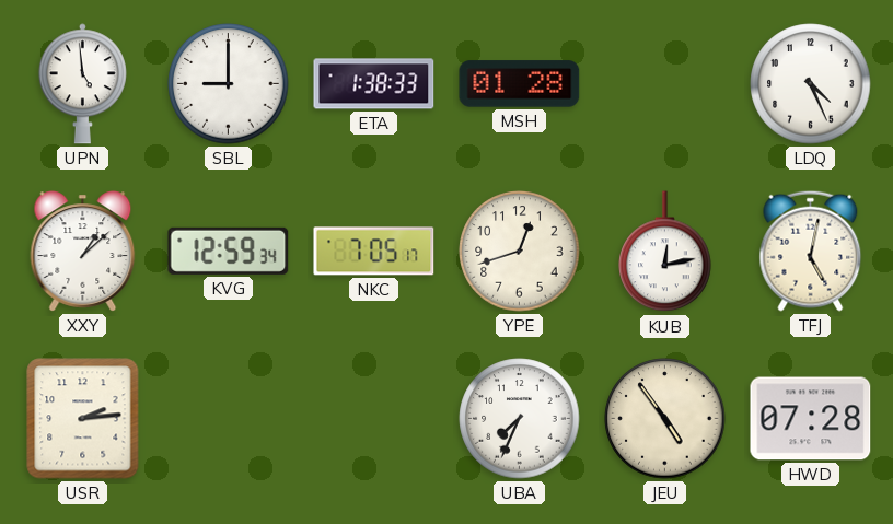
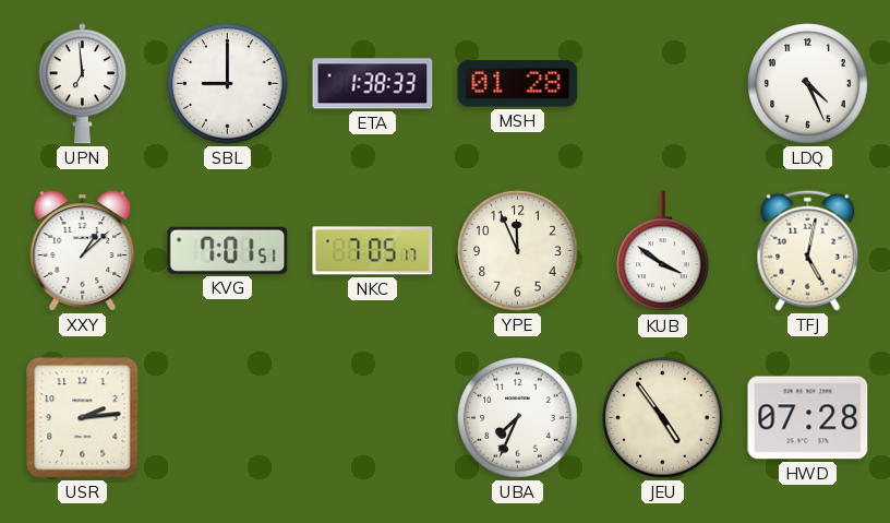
UPN: 4:59 -> 6:59 (82, 84)
KVG: 12:59 -> 7:01 (228, 250)
YPE: 12:42 -> 11:56 (518, 251)
KUB: 12:13 -> 3:51 (663, 251)
